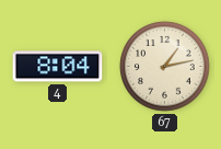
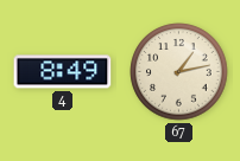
4: 8:04 -> 8:49 (63, 72)
